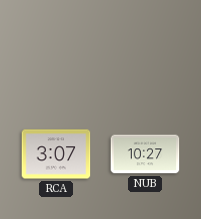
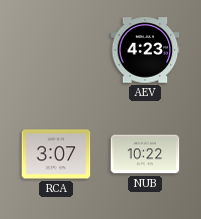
AEV: none -> 4:23 (145, 50)
NUB: 10:27 -> 10:22 (145, 154)
